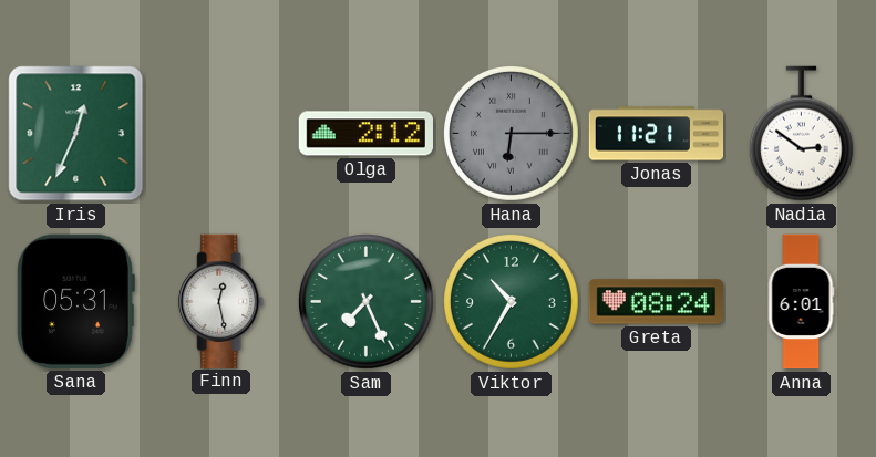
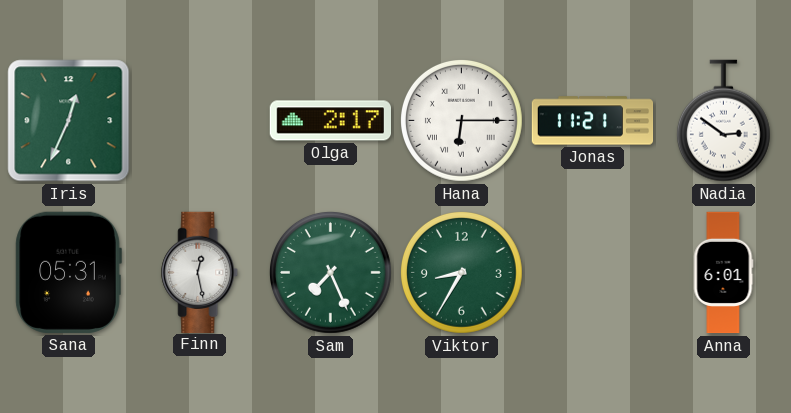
Olga: 2:12 -> 2:17 (330, 121)
Hana dial: grey -> white (461, 120)
Viktor: 10:35 -> 8:35 (461, 272)
Greta: 08:24 -> none (656, 302)
